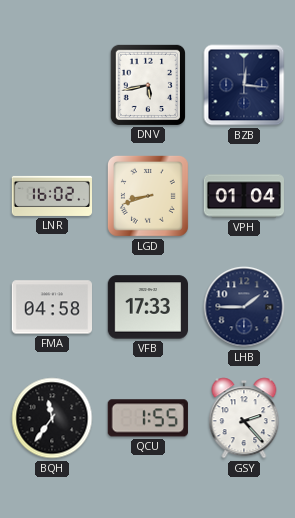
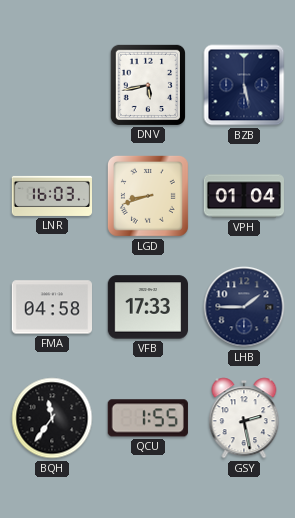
BZB: 12:16 -> 5:28 (244, 85)
LNR: 16:02 -> 16:03 (52, 196)
GSY: 2:23 -> 2:28 (244, 418)
